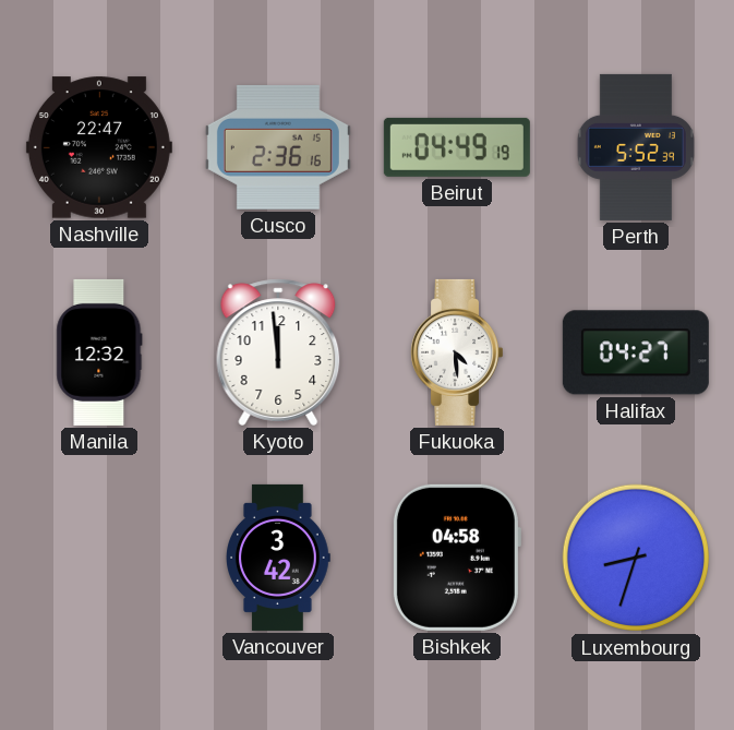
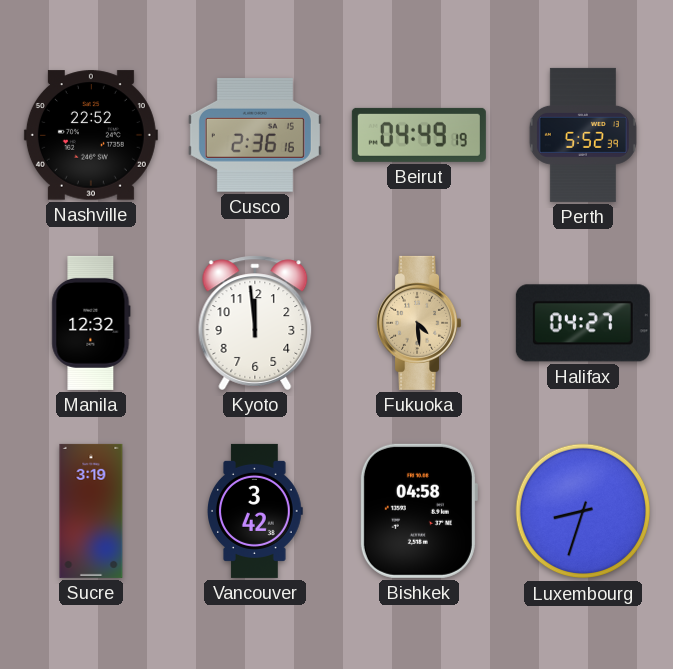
Nashville: 22:47 -> 22:52 (91, 135)
Fukuoka dial: white -> champagne (419, 323)
Sucre: none -> 3:19 (91, 511)
